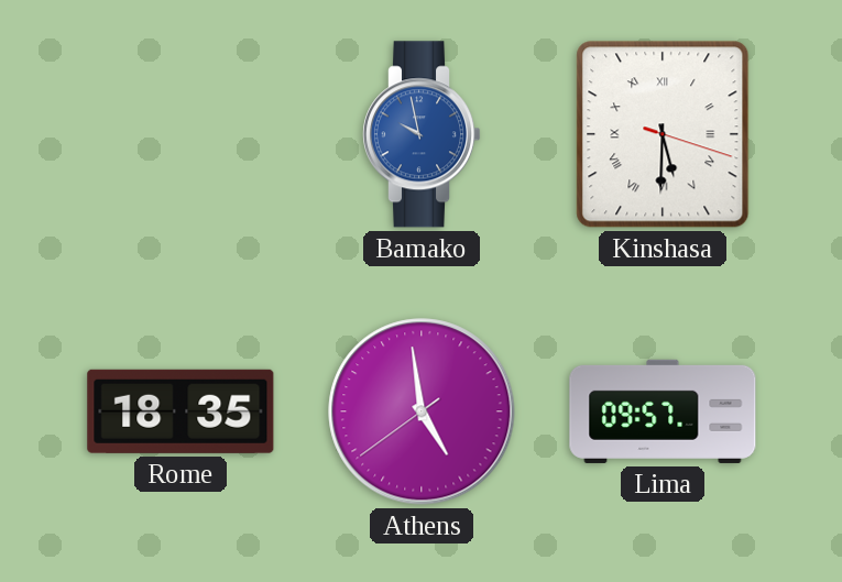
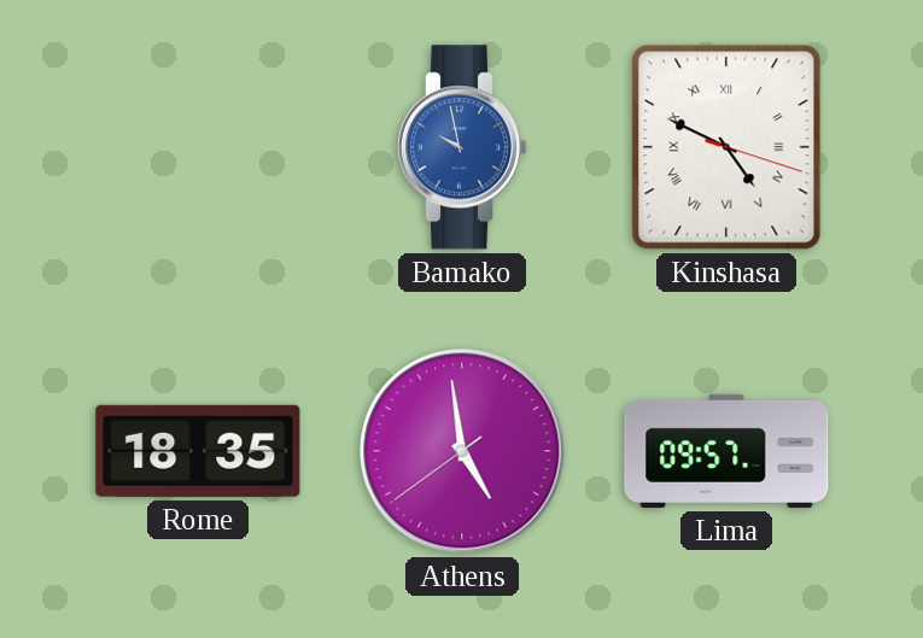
Kinshasa: 5:30 -> 4:49 (726, 147)
